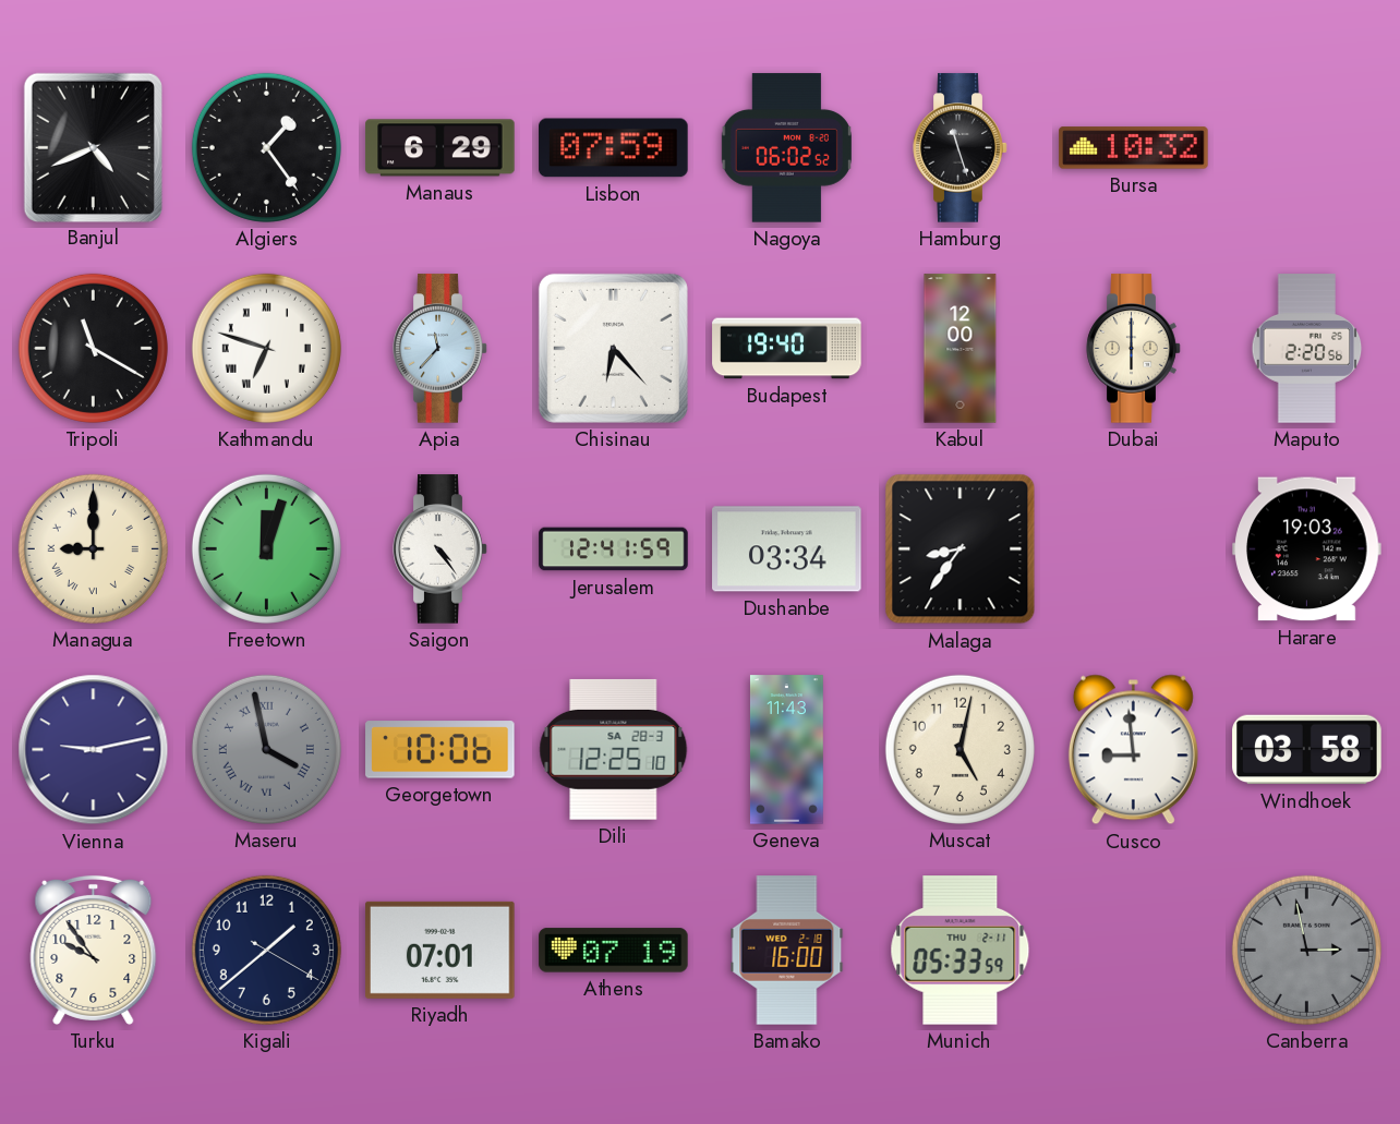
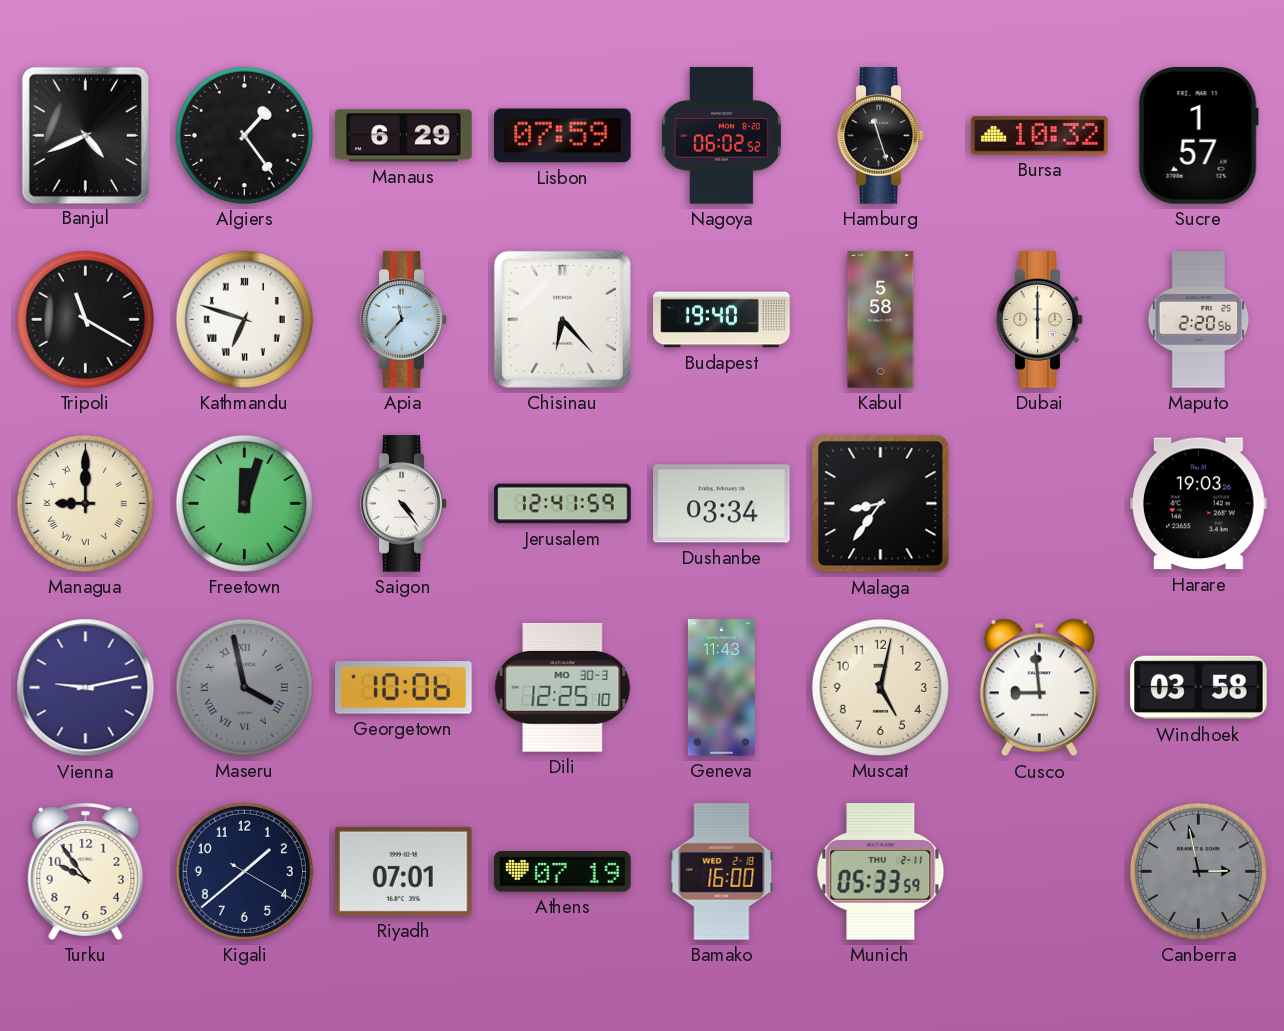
Sucre: none -> 1:57 (1198, 136)
Kabul: 12:00 -> 5:58 (881, 320)
Dili date: SA 28-3 -> MO 30-3 (563, 687)
